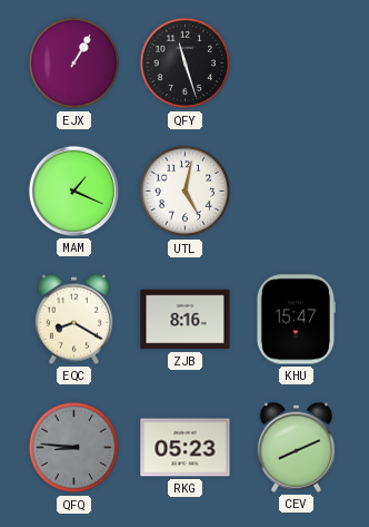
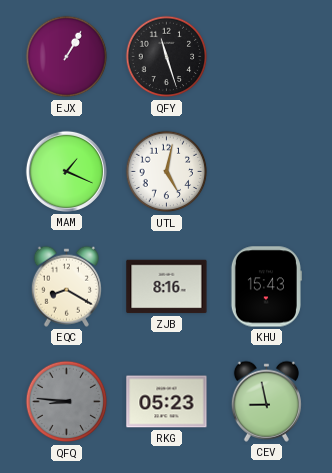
KHU: 15:47 -> 15:43 (266, 287)
CEV: 8:11 -> 8:58 (266, 401)
